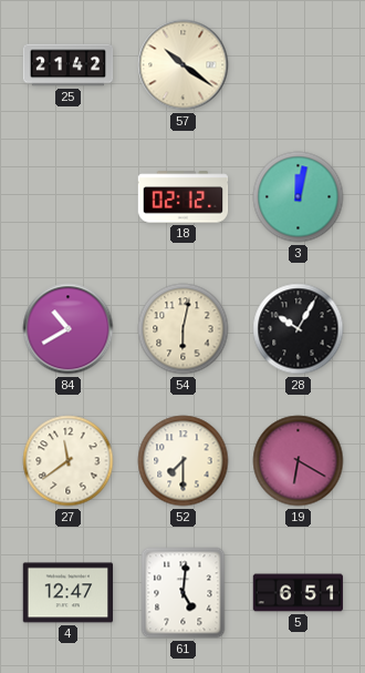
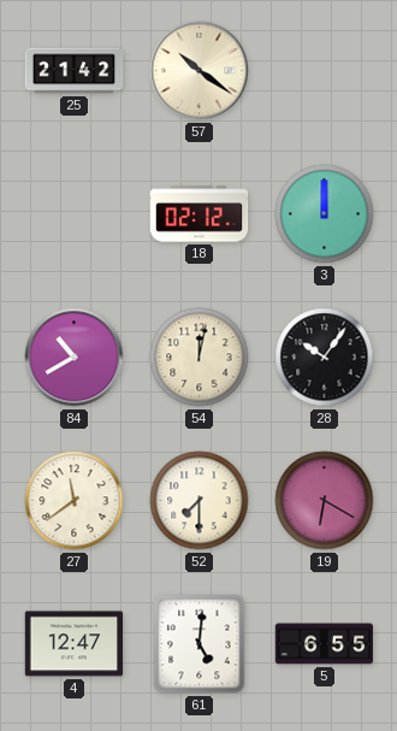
3: 12:02 -> 12:00 (325, 214)
54: 6:02 -> 12:02 (200, 358)
28: 10:05 -> 10:06 (325, 358)
5: 6:51 -> 6:55 (325, 644)
